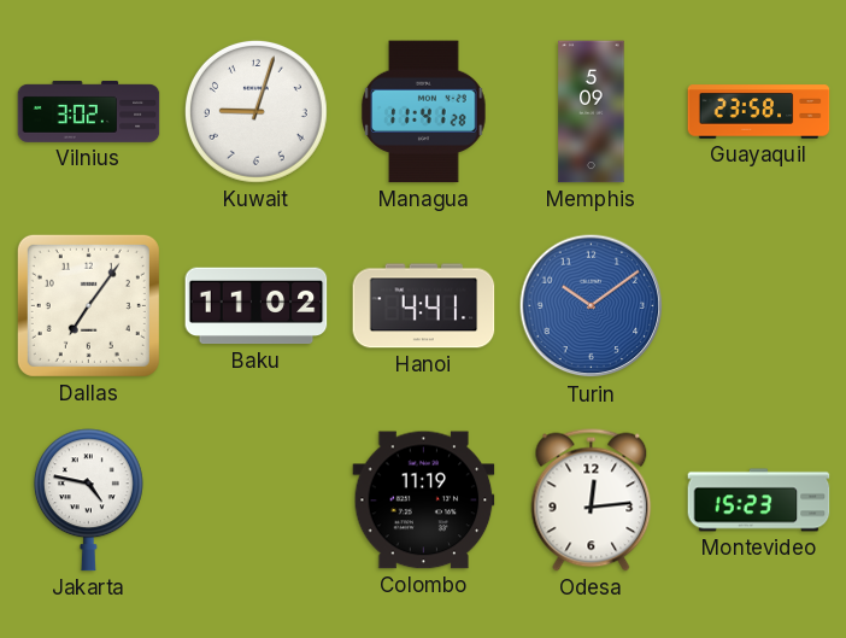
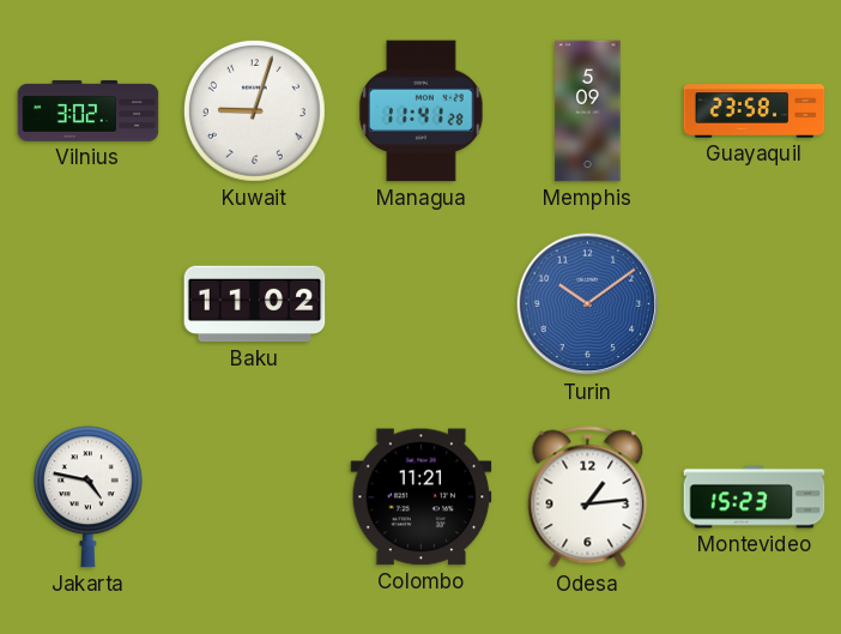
Dallas: 7:06 -> none (88, 305)
Hanoi: 4:41 -> none (424, 306)
Colombo: 11:19 -> 11:21 (422, 497)
Odesa: 12:14 -> 1:14 (588, 497)
